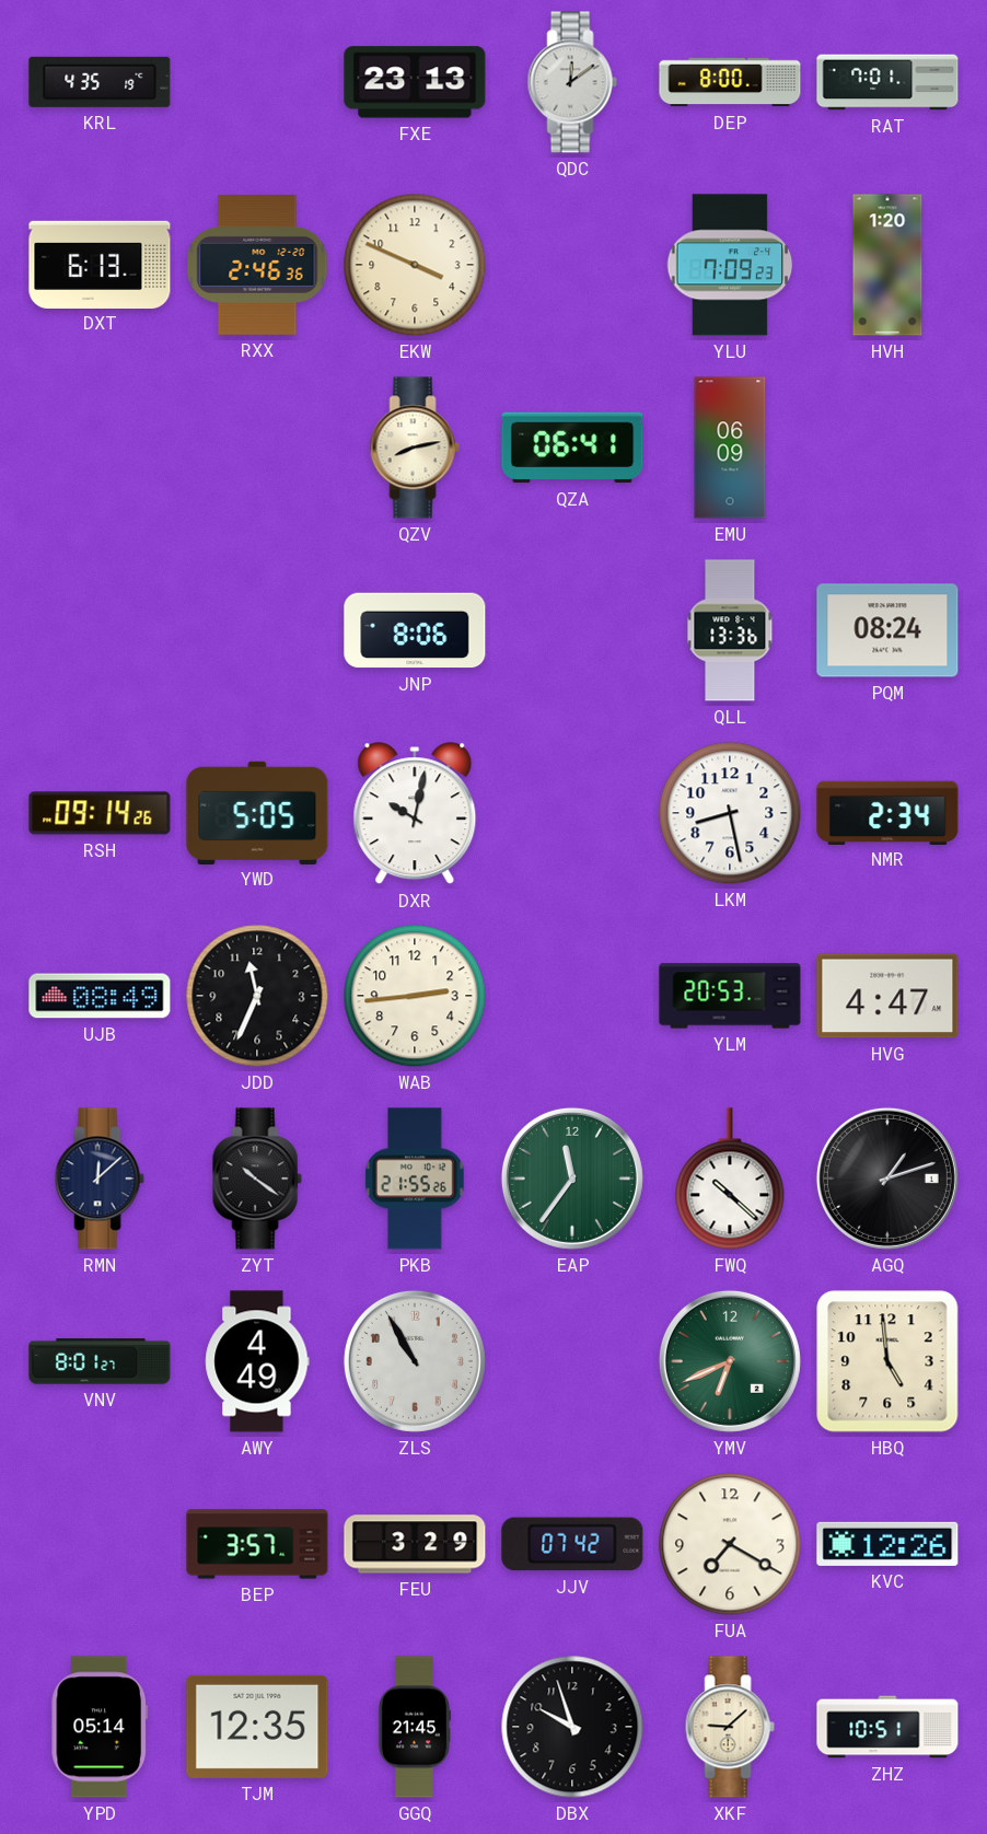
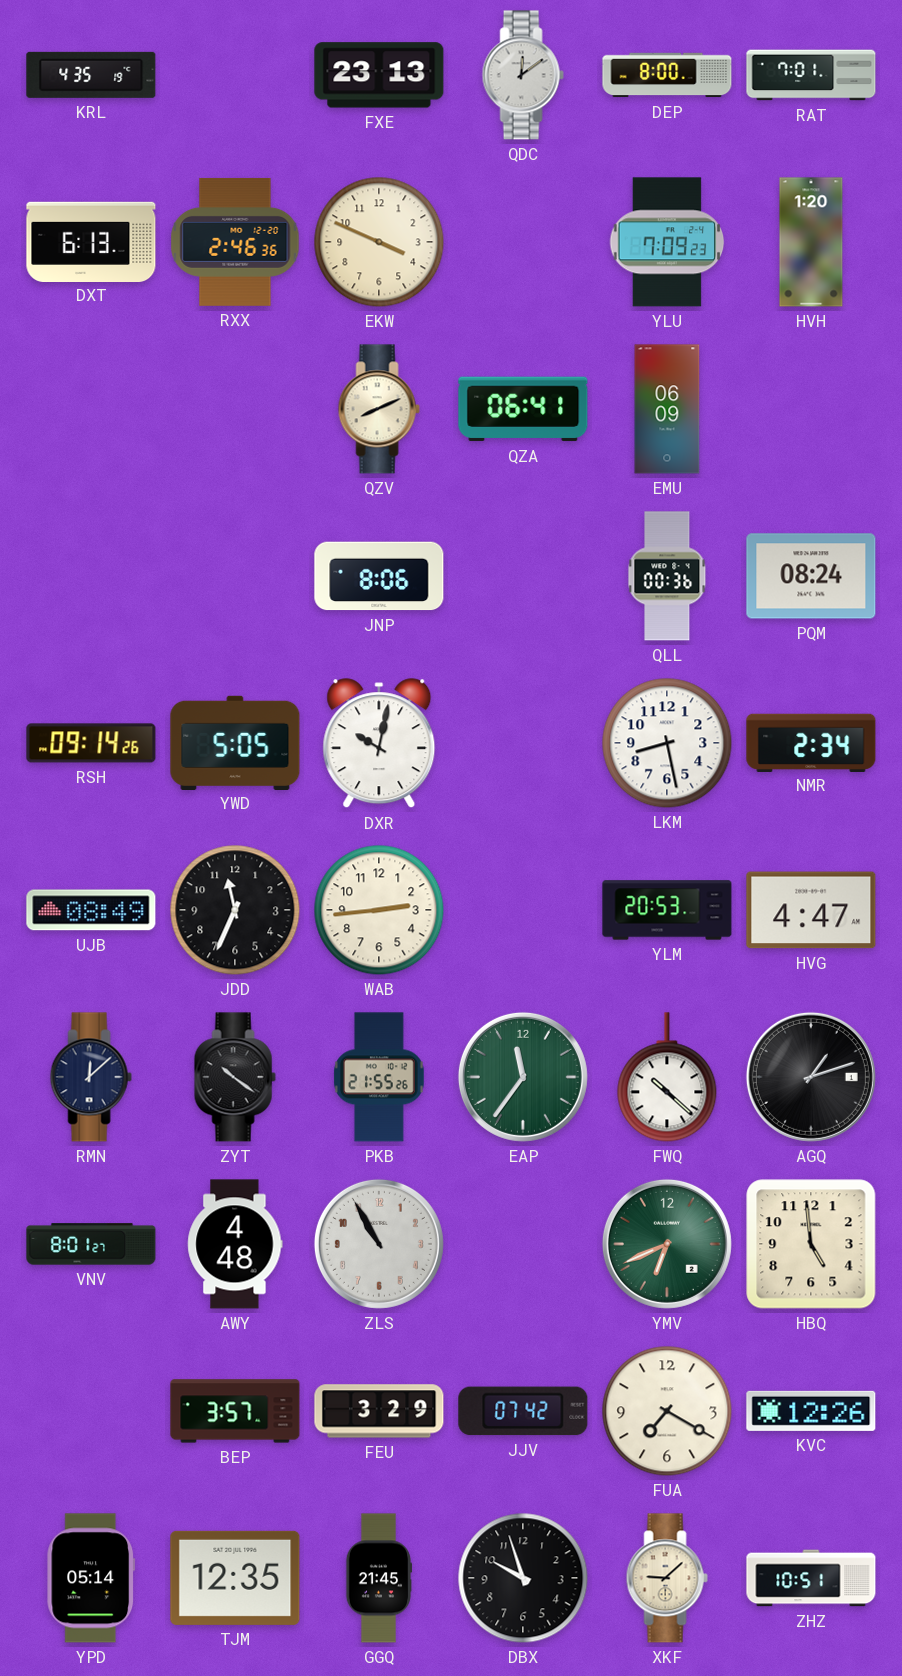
QZV: 8:13 -> 8:11 (379, 409)
QLL: 13:36 -> 00:36 (667, 576)
AWY: 4:49 -> 4:48 (235, 1244)
